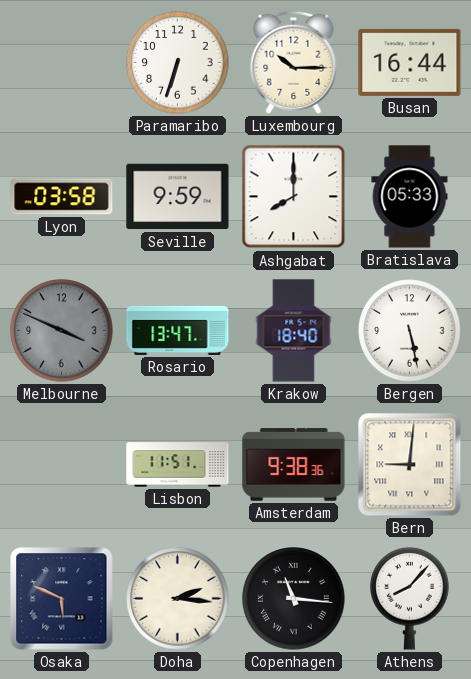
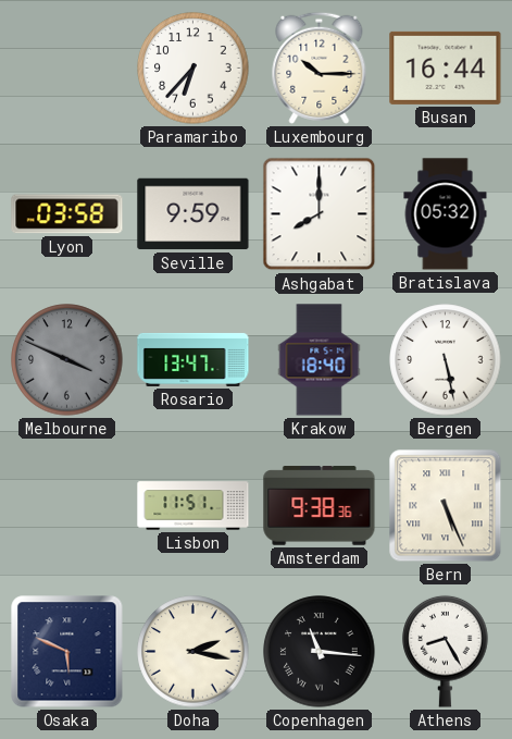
Paramaribo: 6:33 -> 6:37 (193, 69)
Bratislava: 05:33 -> 05:32 (446, 214)
Bern: 9:01 -> 5:26 (446, 506)
Doha: 2:16 -> 2:17 (193, 652)
Athens: 8:07 -> 8:25 (446, 651)
